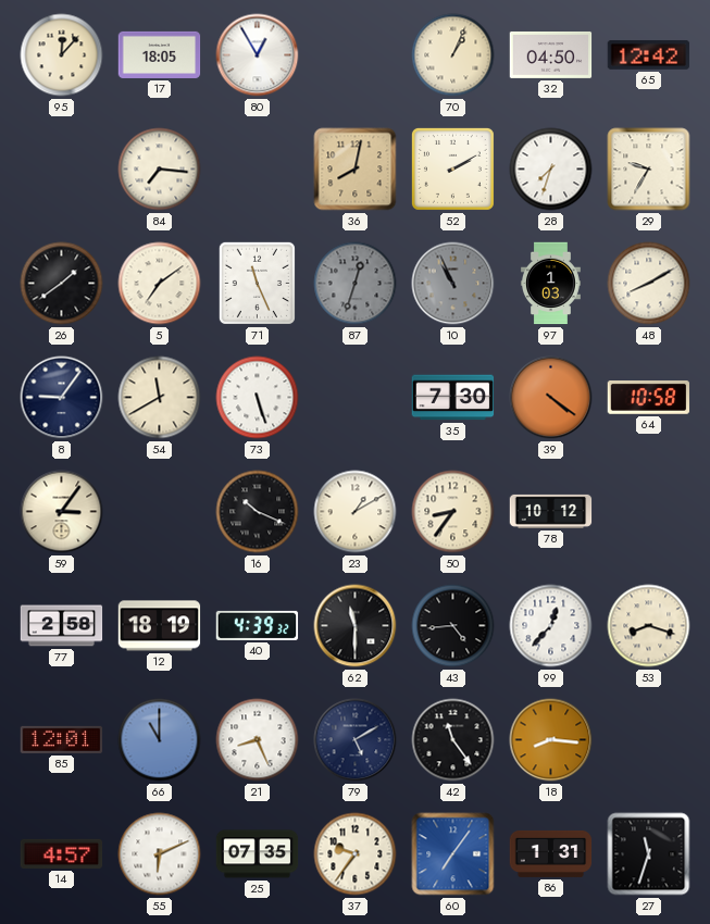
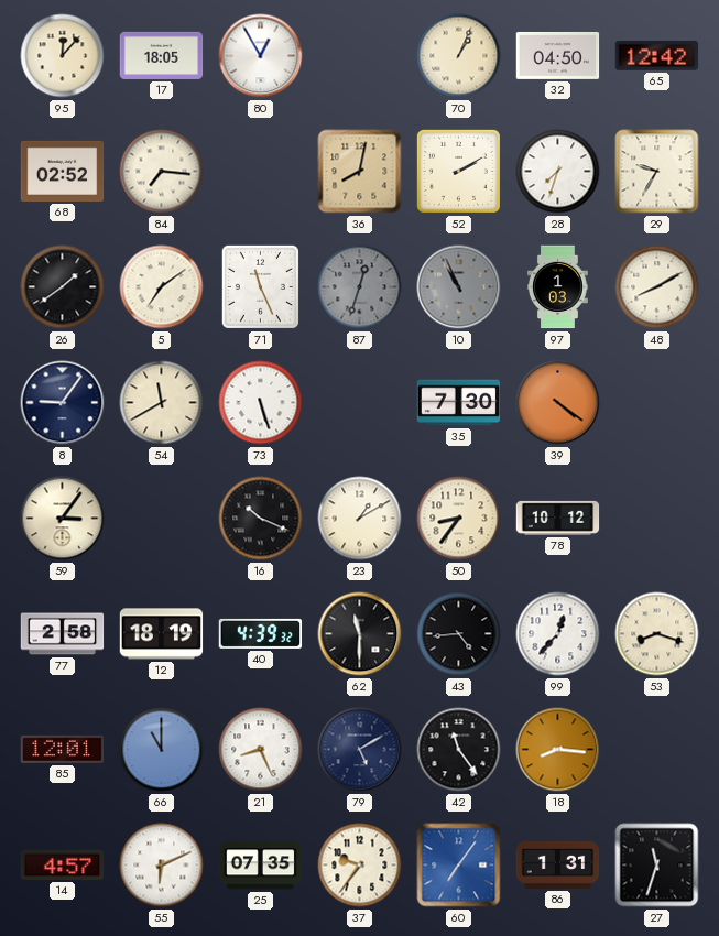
68: none -> 02:52 (63, 171)
64: 10:58 -> none (649, 398)
